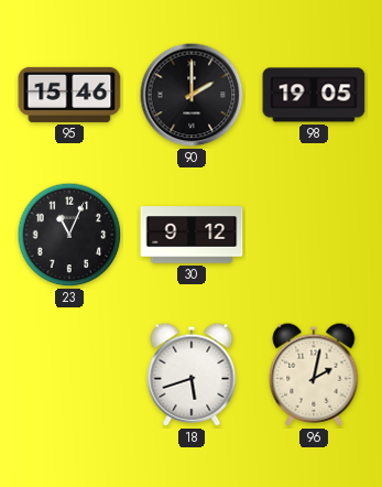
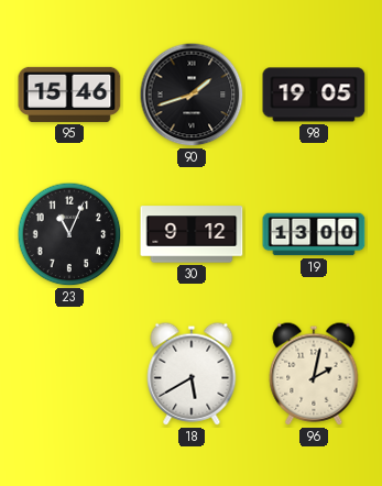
90: 2:00 -> 1:42 (192, 95)
19: none -> 13:00 (314, 234)
18: 5:42 -> 5:40 (192, 374)
